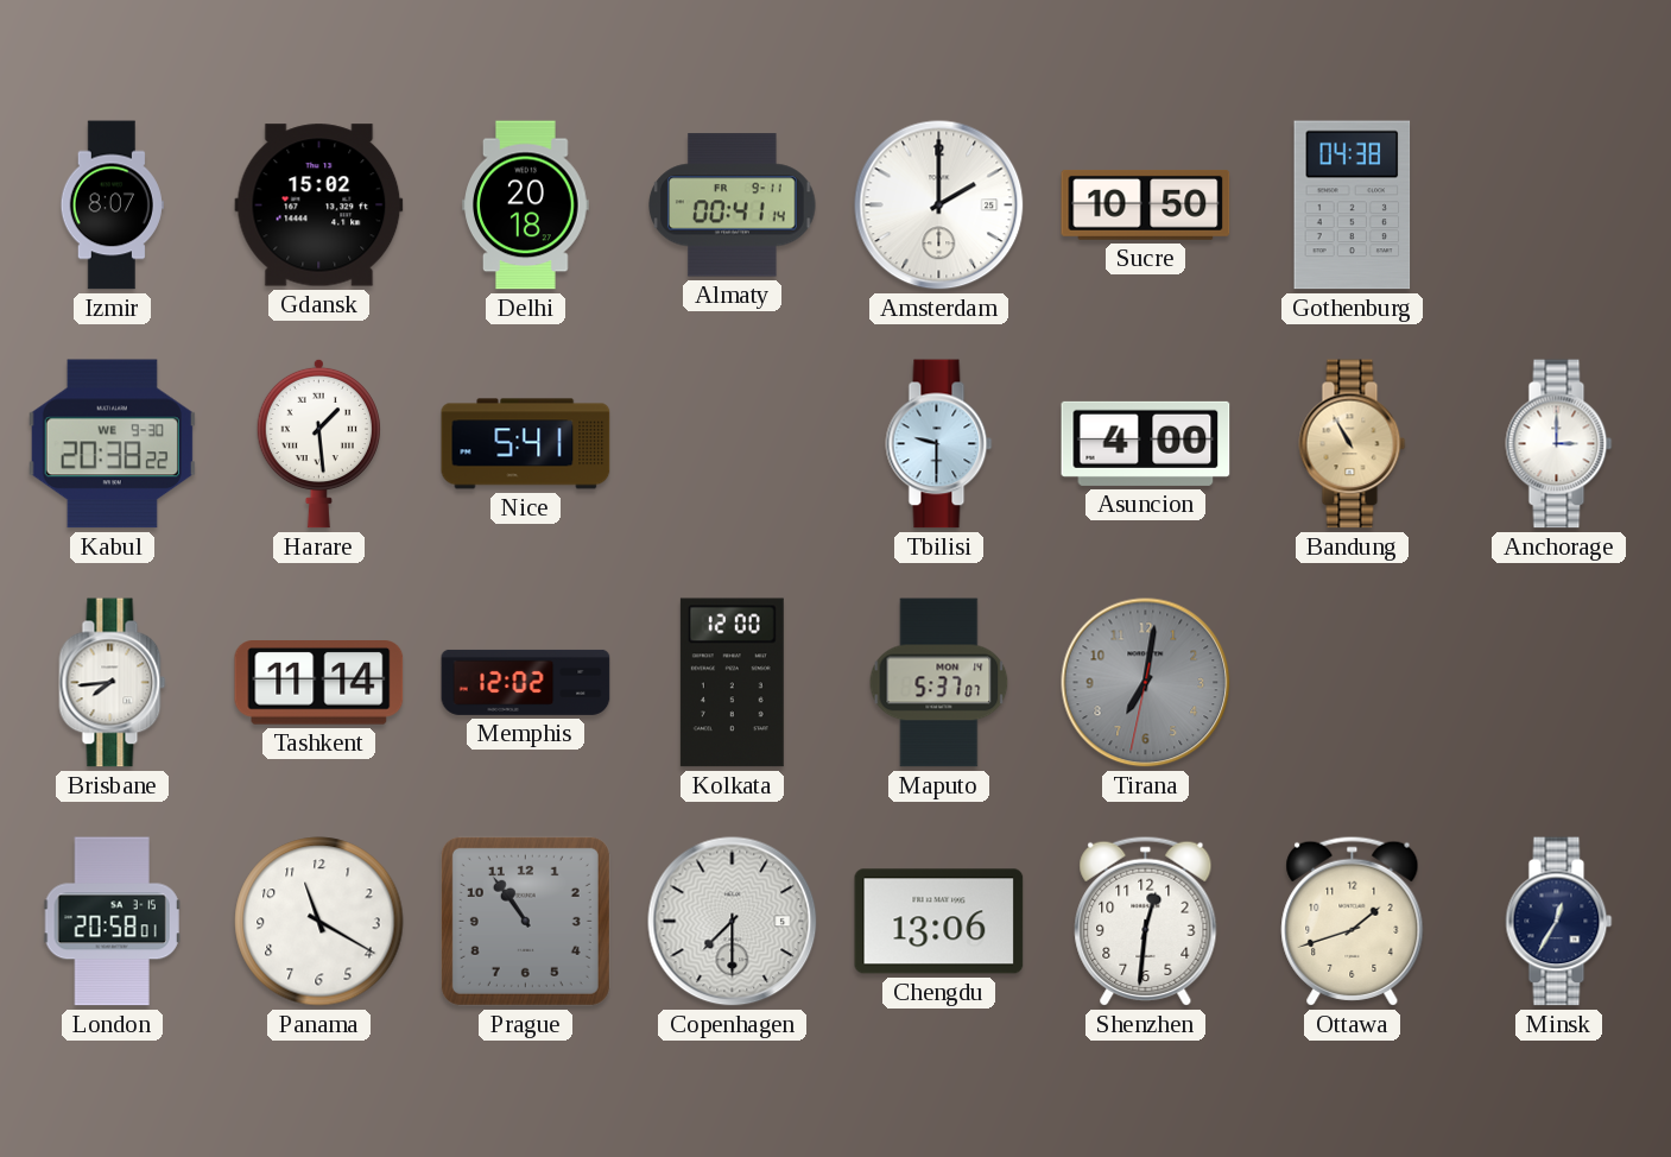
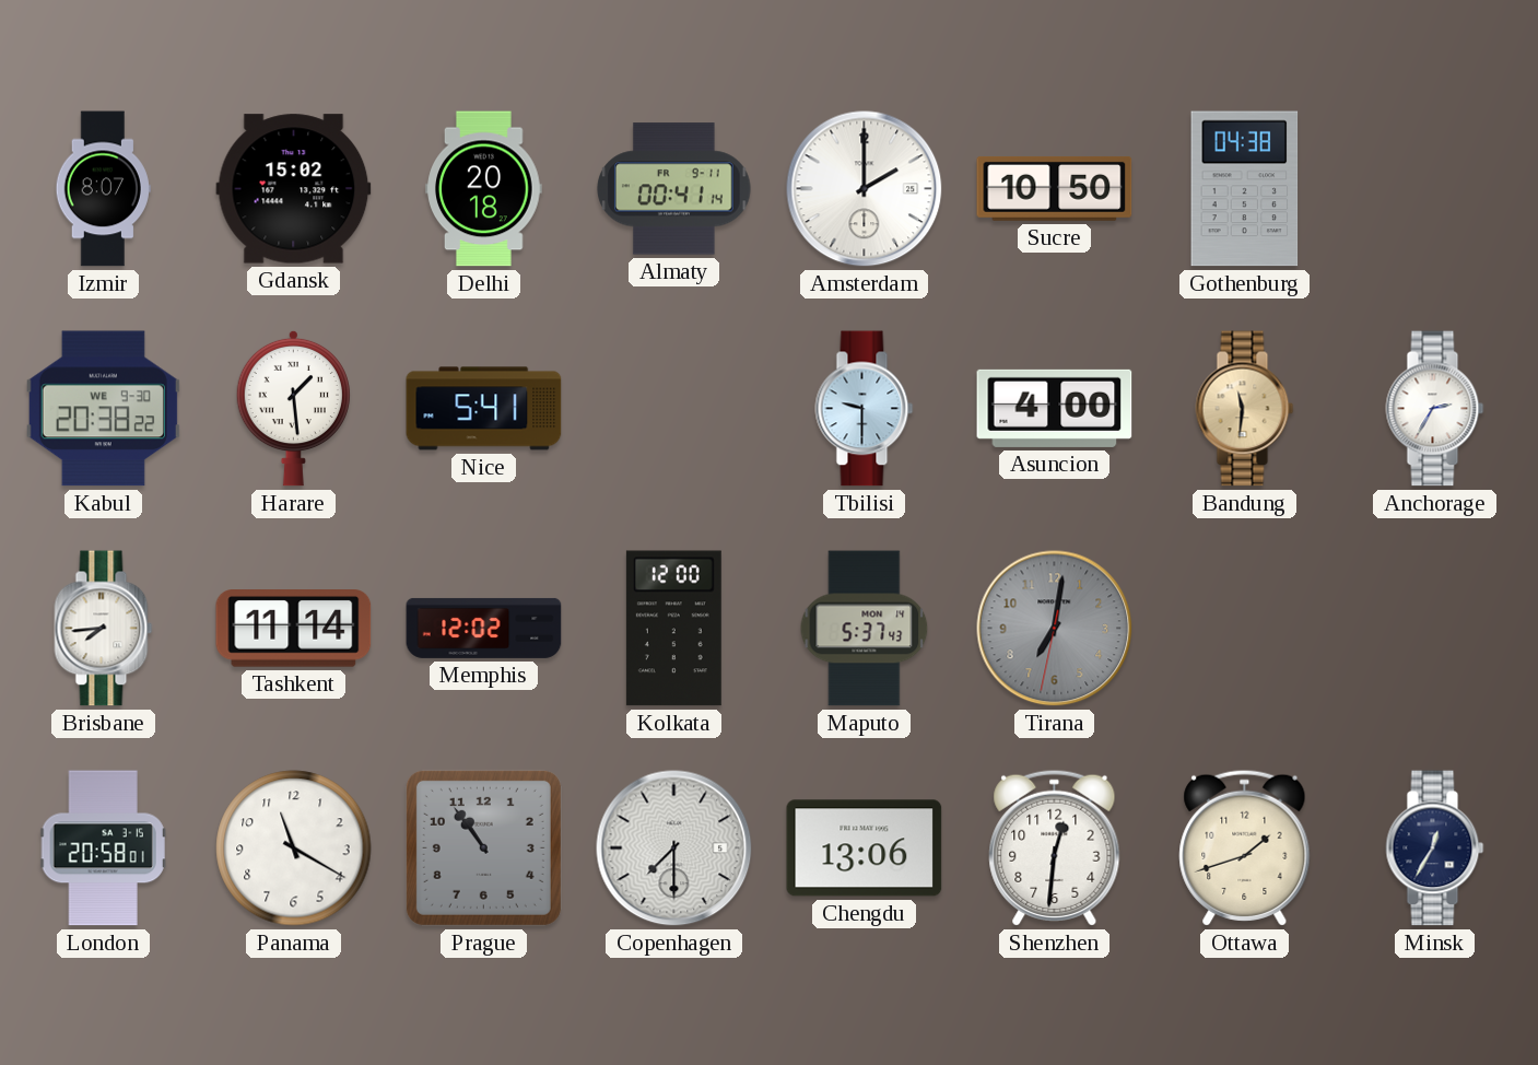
Bandung: 10:55 -> 11:31 (1245, 409)
Anchorage: 3:00 -> 2:35 (1435, 409)
Maputo: 5:37:07 -> 5:37:43 (865, 629)
